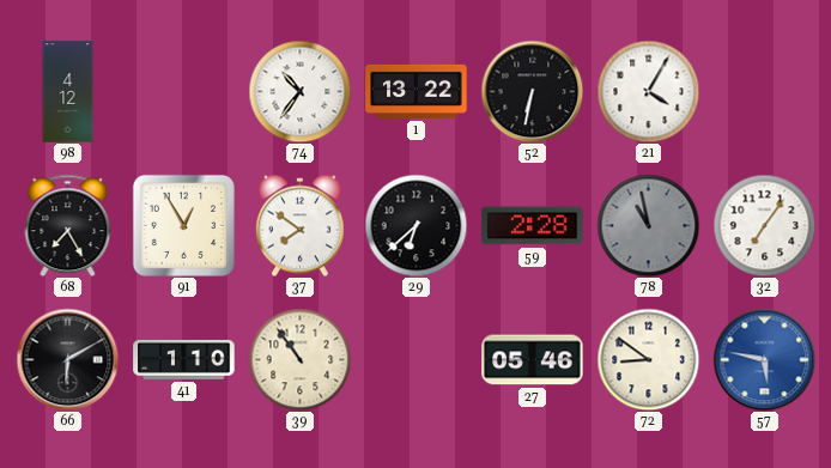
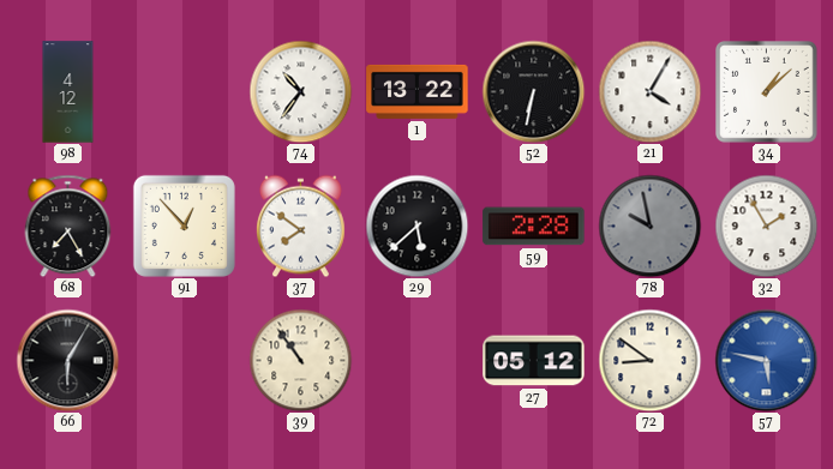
34: none -> 1:08 (767, 92)
91: 12:55 -> 12:53 (184, 226)
29: 6:38 -> 5:38 (416, 226)
78: 10:58 -> 9:58 (649, 226)
32: 7:06 -> 1:55 (766, 226)
66: 6:10 -> 6:05 (67, 360)
41: 1:10 -> none (184, 359)
27: 05:46 -> 05:12 (534, 361)
